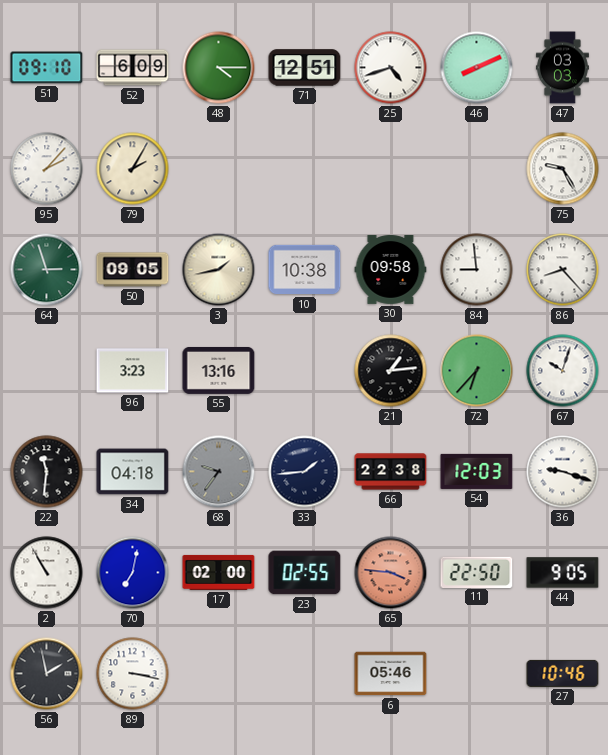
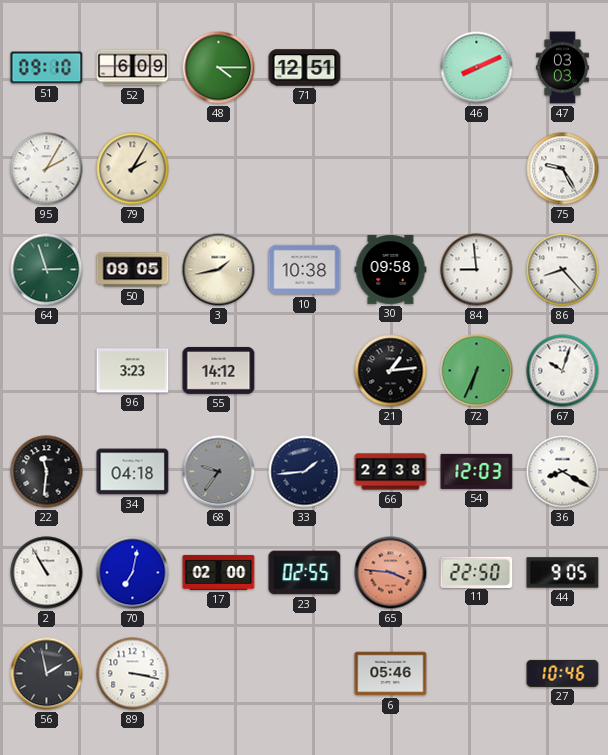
25: 4:42 -> none (391, 68)
95: 2:07 -> 2:05 (47, 169)
55: 13:16 -> 14:12 (219, 370)
72: 6:37 -> 6:34 (477, 371)
36: 9:18 -> 8:20 (563, 472)
